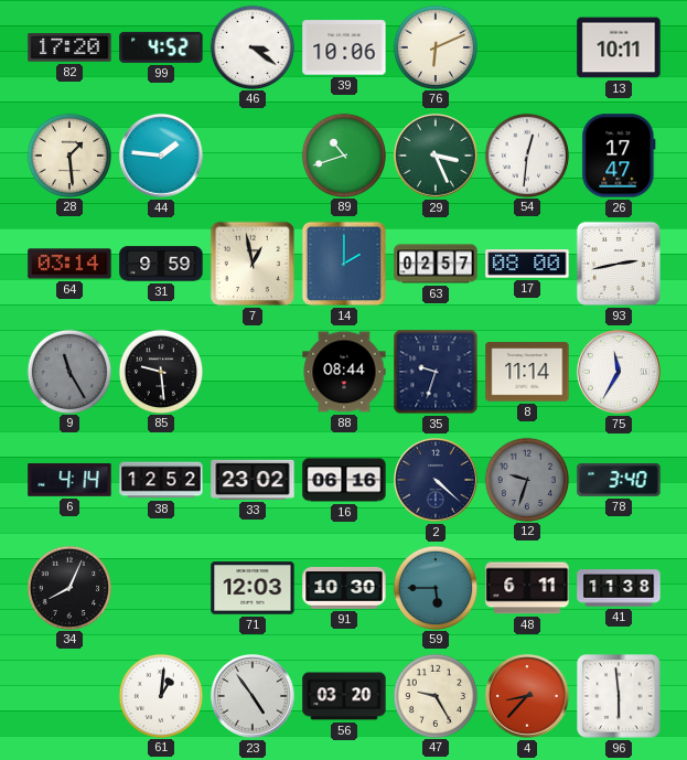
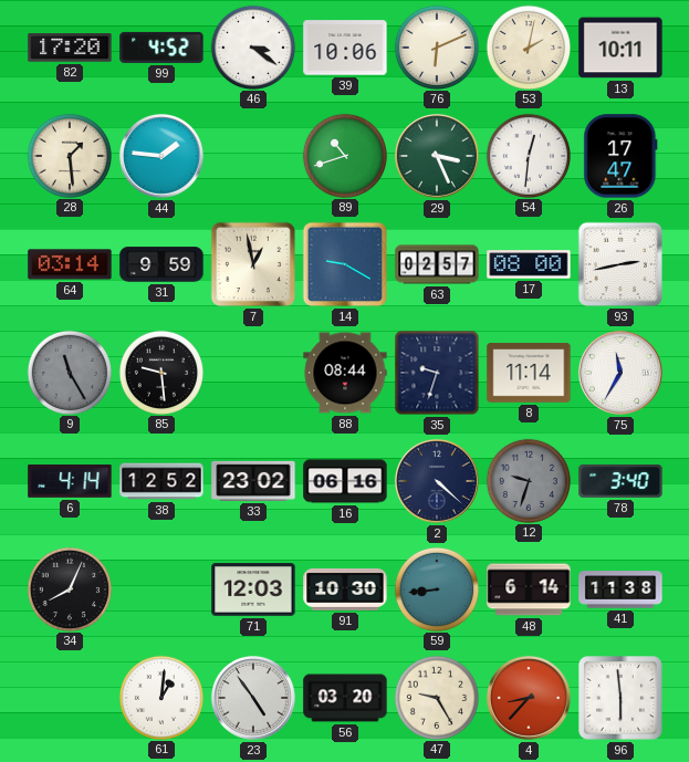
53: none -> 2:02 (528, 46)
14: 2:00 -> 9:20 (345, 264)
59: 5:45 -> 8:44 (436, 588)
48: 6:11 -> 6:14 (529, 589)
